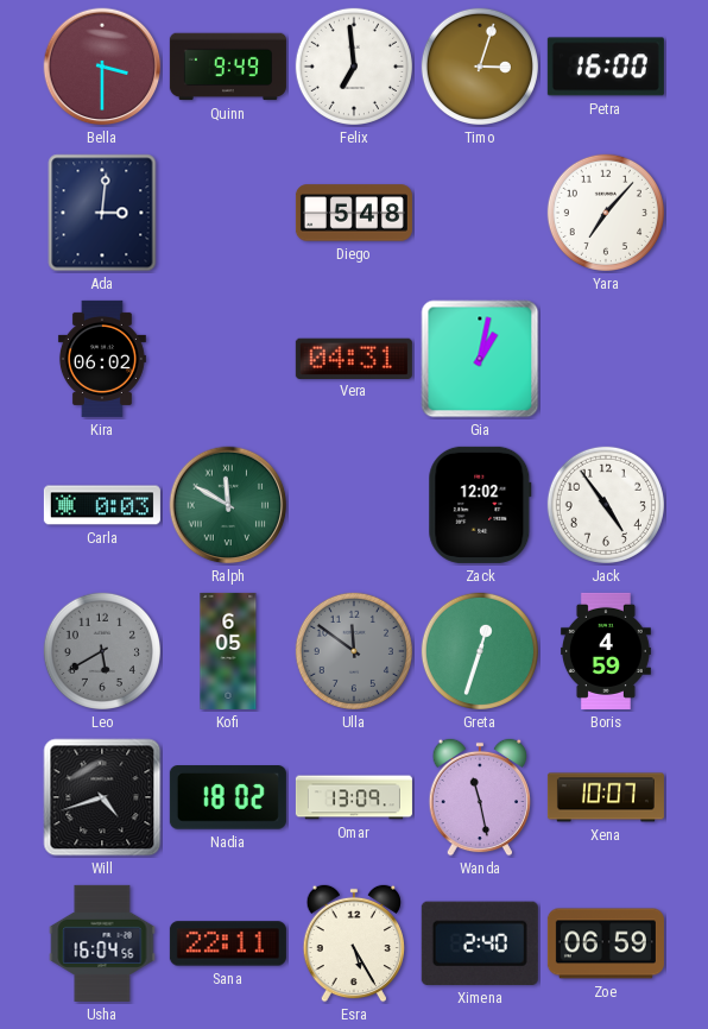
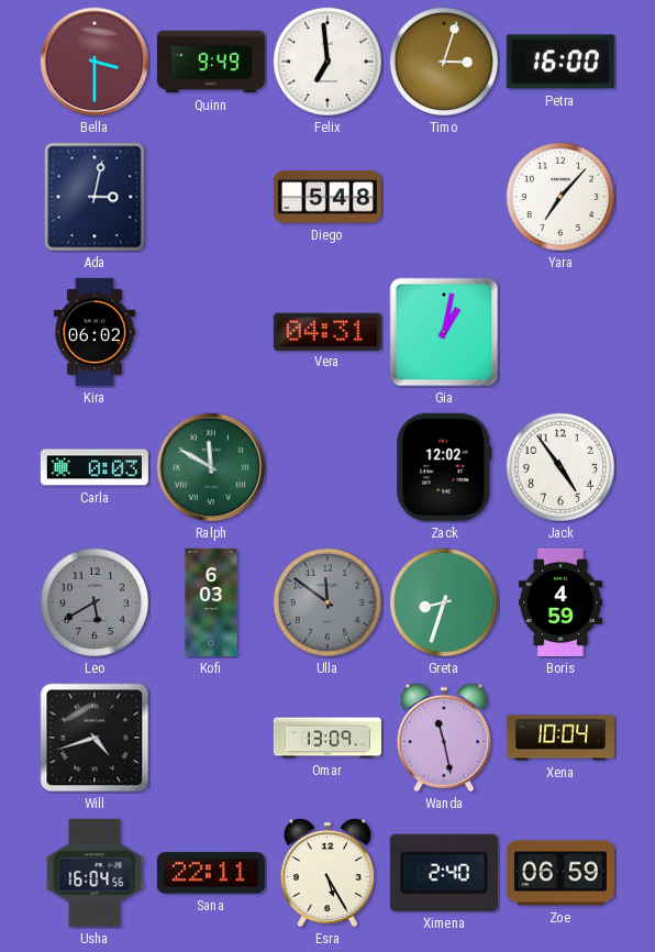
Ada: 3:01 -> 3:02 (95, 197)
Kofi: 6:05 -> 6:03 (211, 602)
Greta: 12:33 -> 8:33 (444, 602)
Nadia: 18:02 -> none (228, 797)
Xena: 10:07 -> 10:04 (560, 738)
